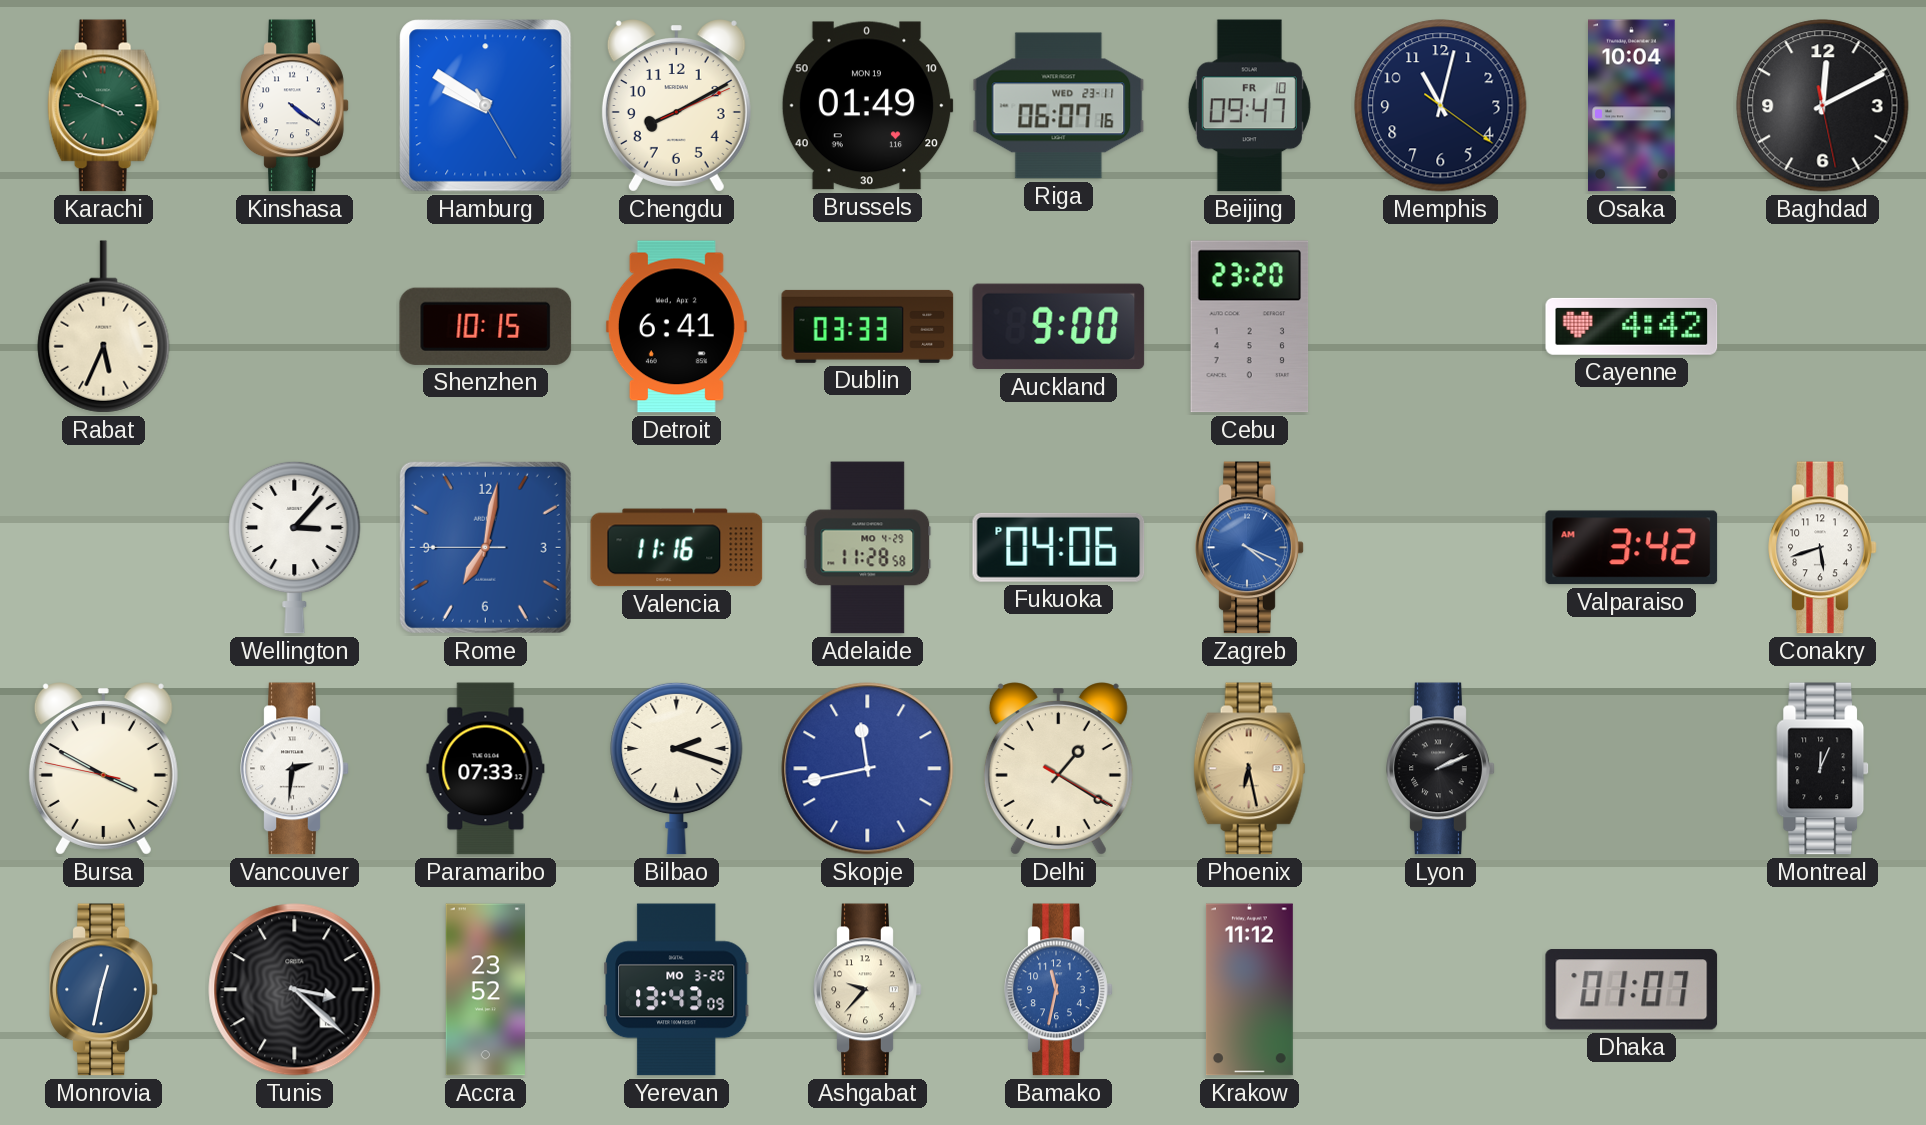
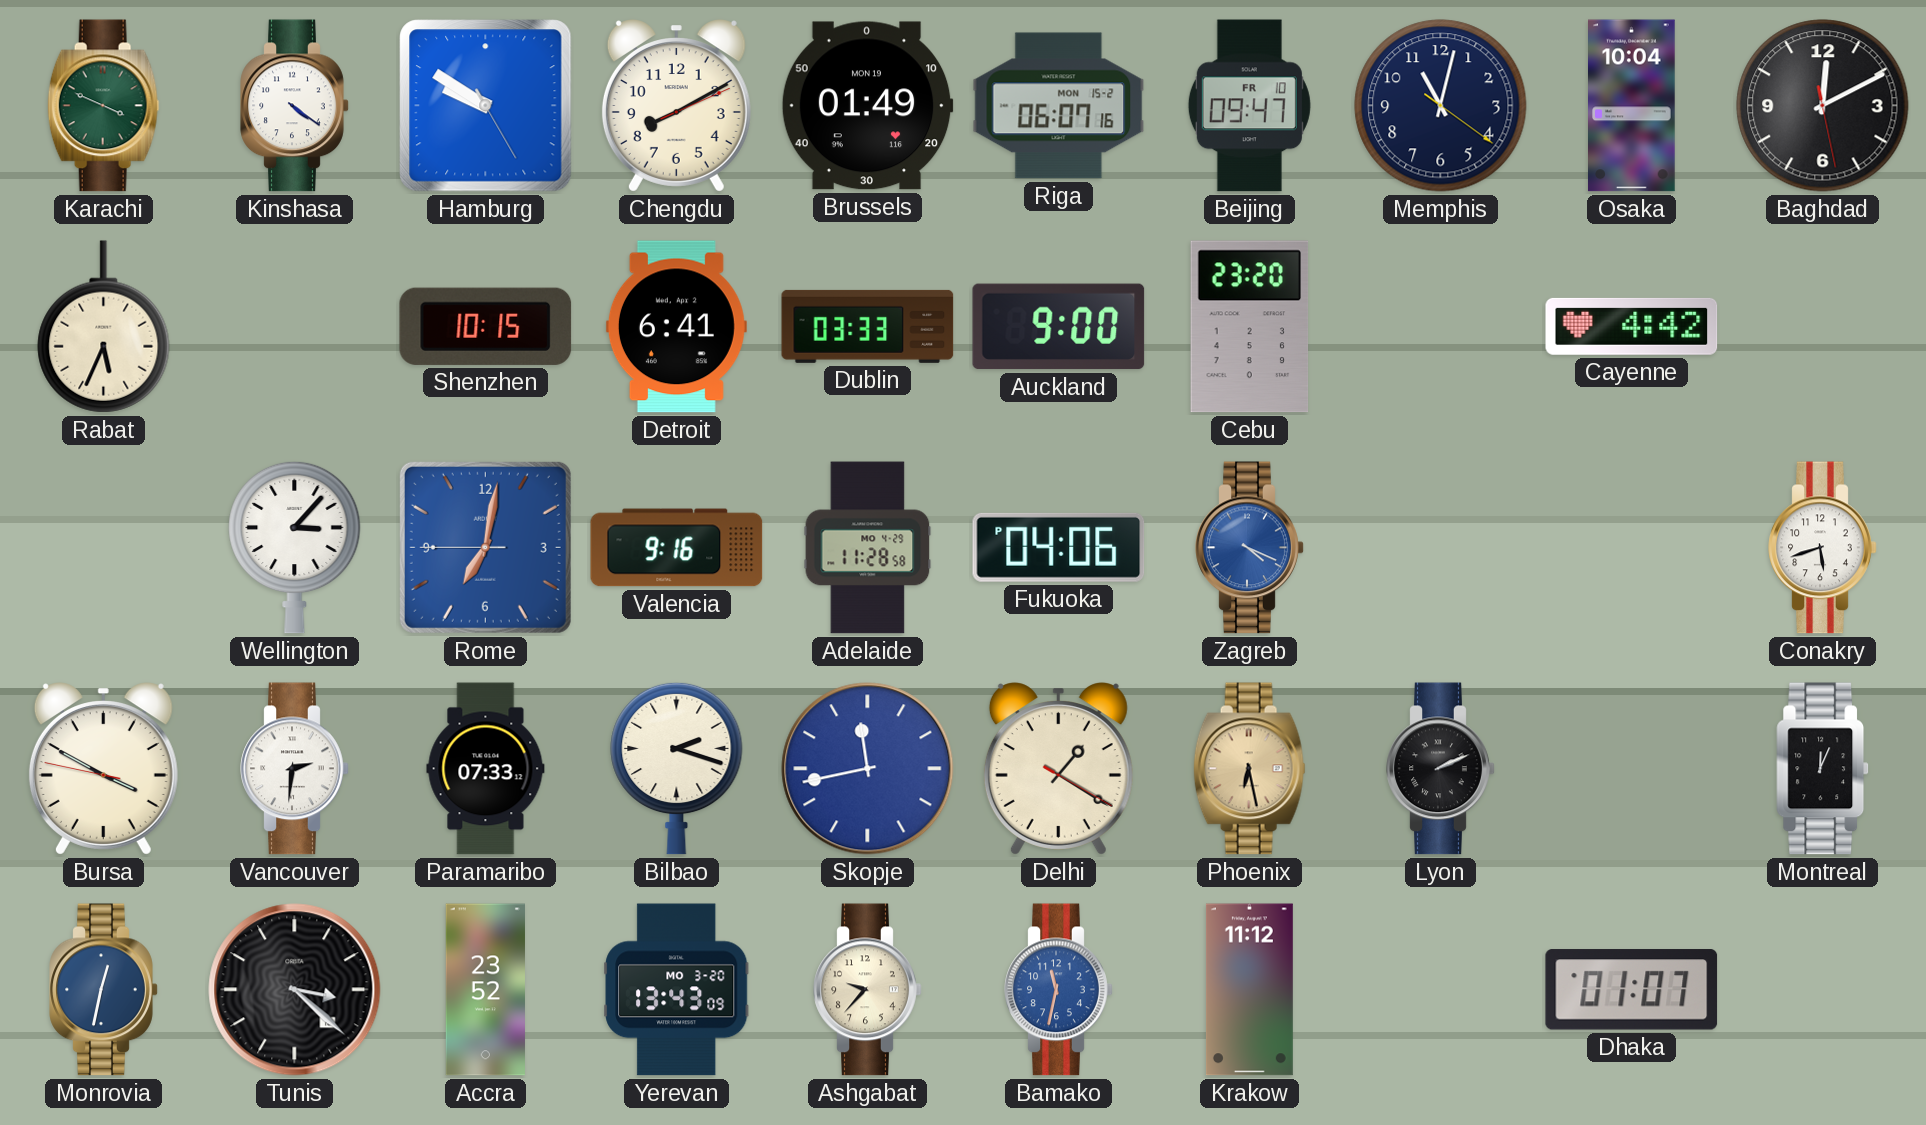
Riga date: WED 23-11 -> MON 15-2 (1059, 106)
Valencia: 11:16 -> 9:16 (677, 548)
Valparaiso: 3:42 -> none (1632, 548)
